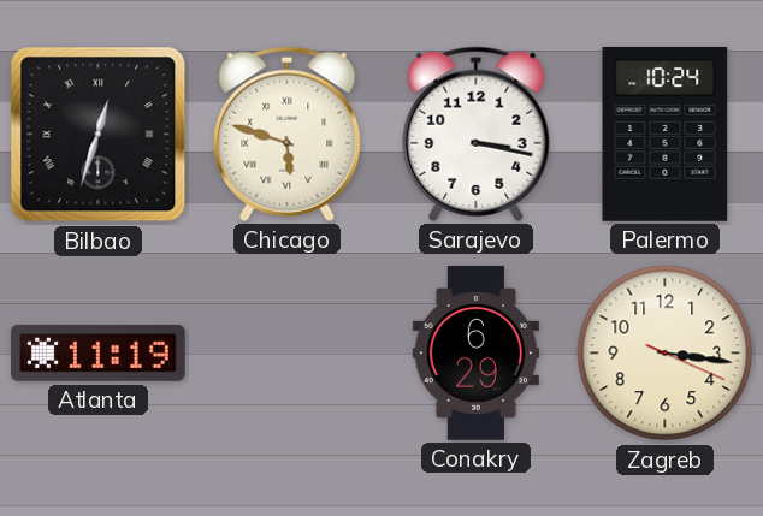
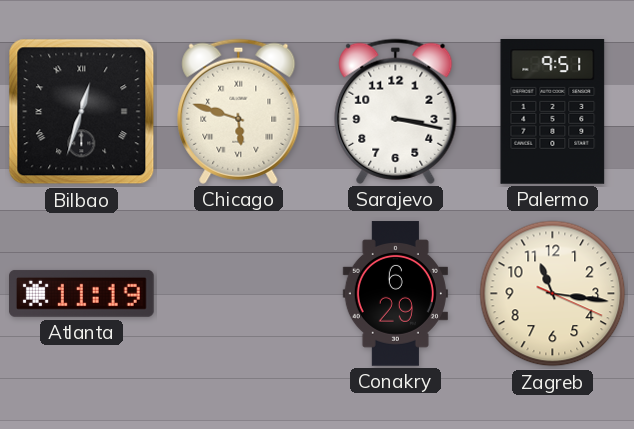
Palermo: 10:24 -> 9:51 (553, 112)
Zagreb: 3:16 -> 11:16 (553, 294)
